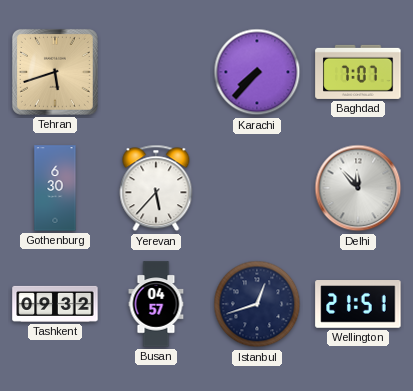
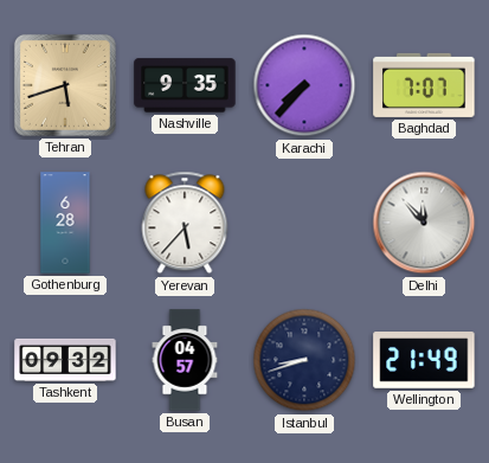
Nashville: none -> 9:35 (185, 85)
Gothenburg: 6:30 -> 6:28 (65, 223)
Istanbul: 12:42 -> 8:42 (304, 360)
Wellington: 21:51 -> 21:49 (424, 360)
